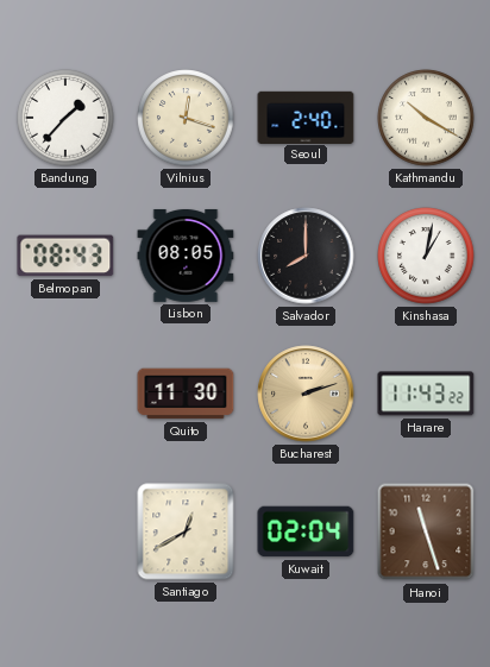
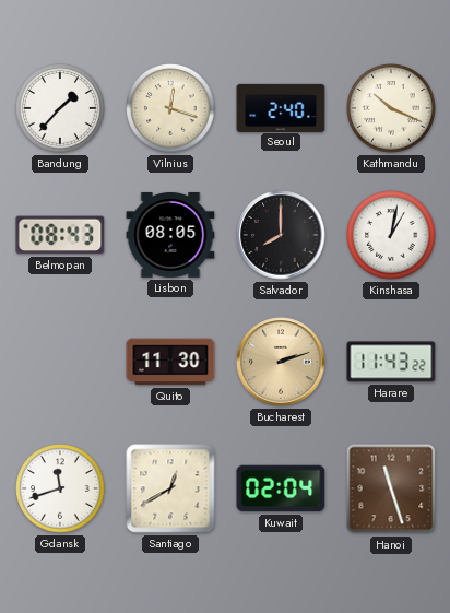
Kathmandu: 10:20 -> 10:19 (391, 108)
Gdansk: none -> 11:42 (60, 488)
